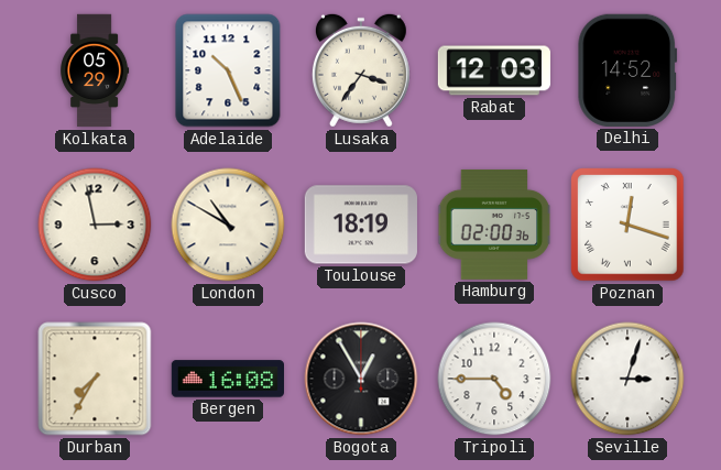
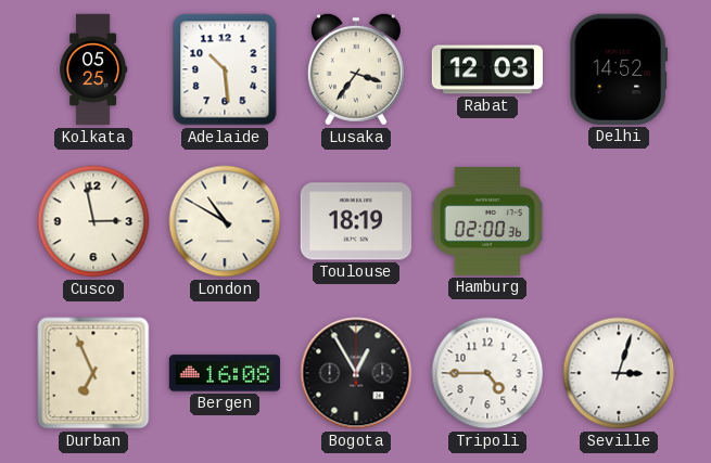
Kolkata: 05:29 -> 05:25 (93, 69)
Adelaide: 10:26 -> 10:29 (225, 69)
Poznan: 12:18 -> none (627, 225)
Durban: 7:35 -> 6:56 (93, 373)
